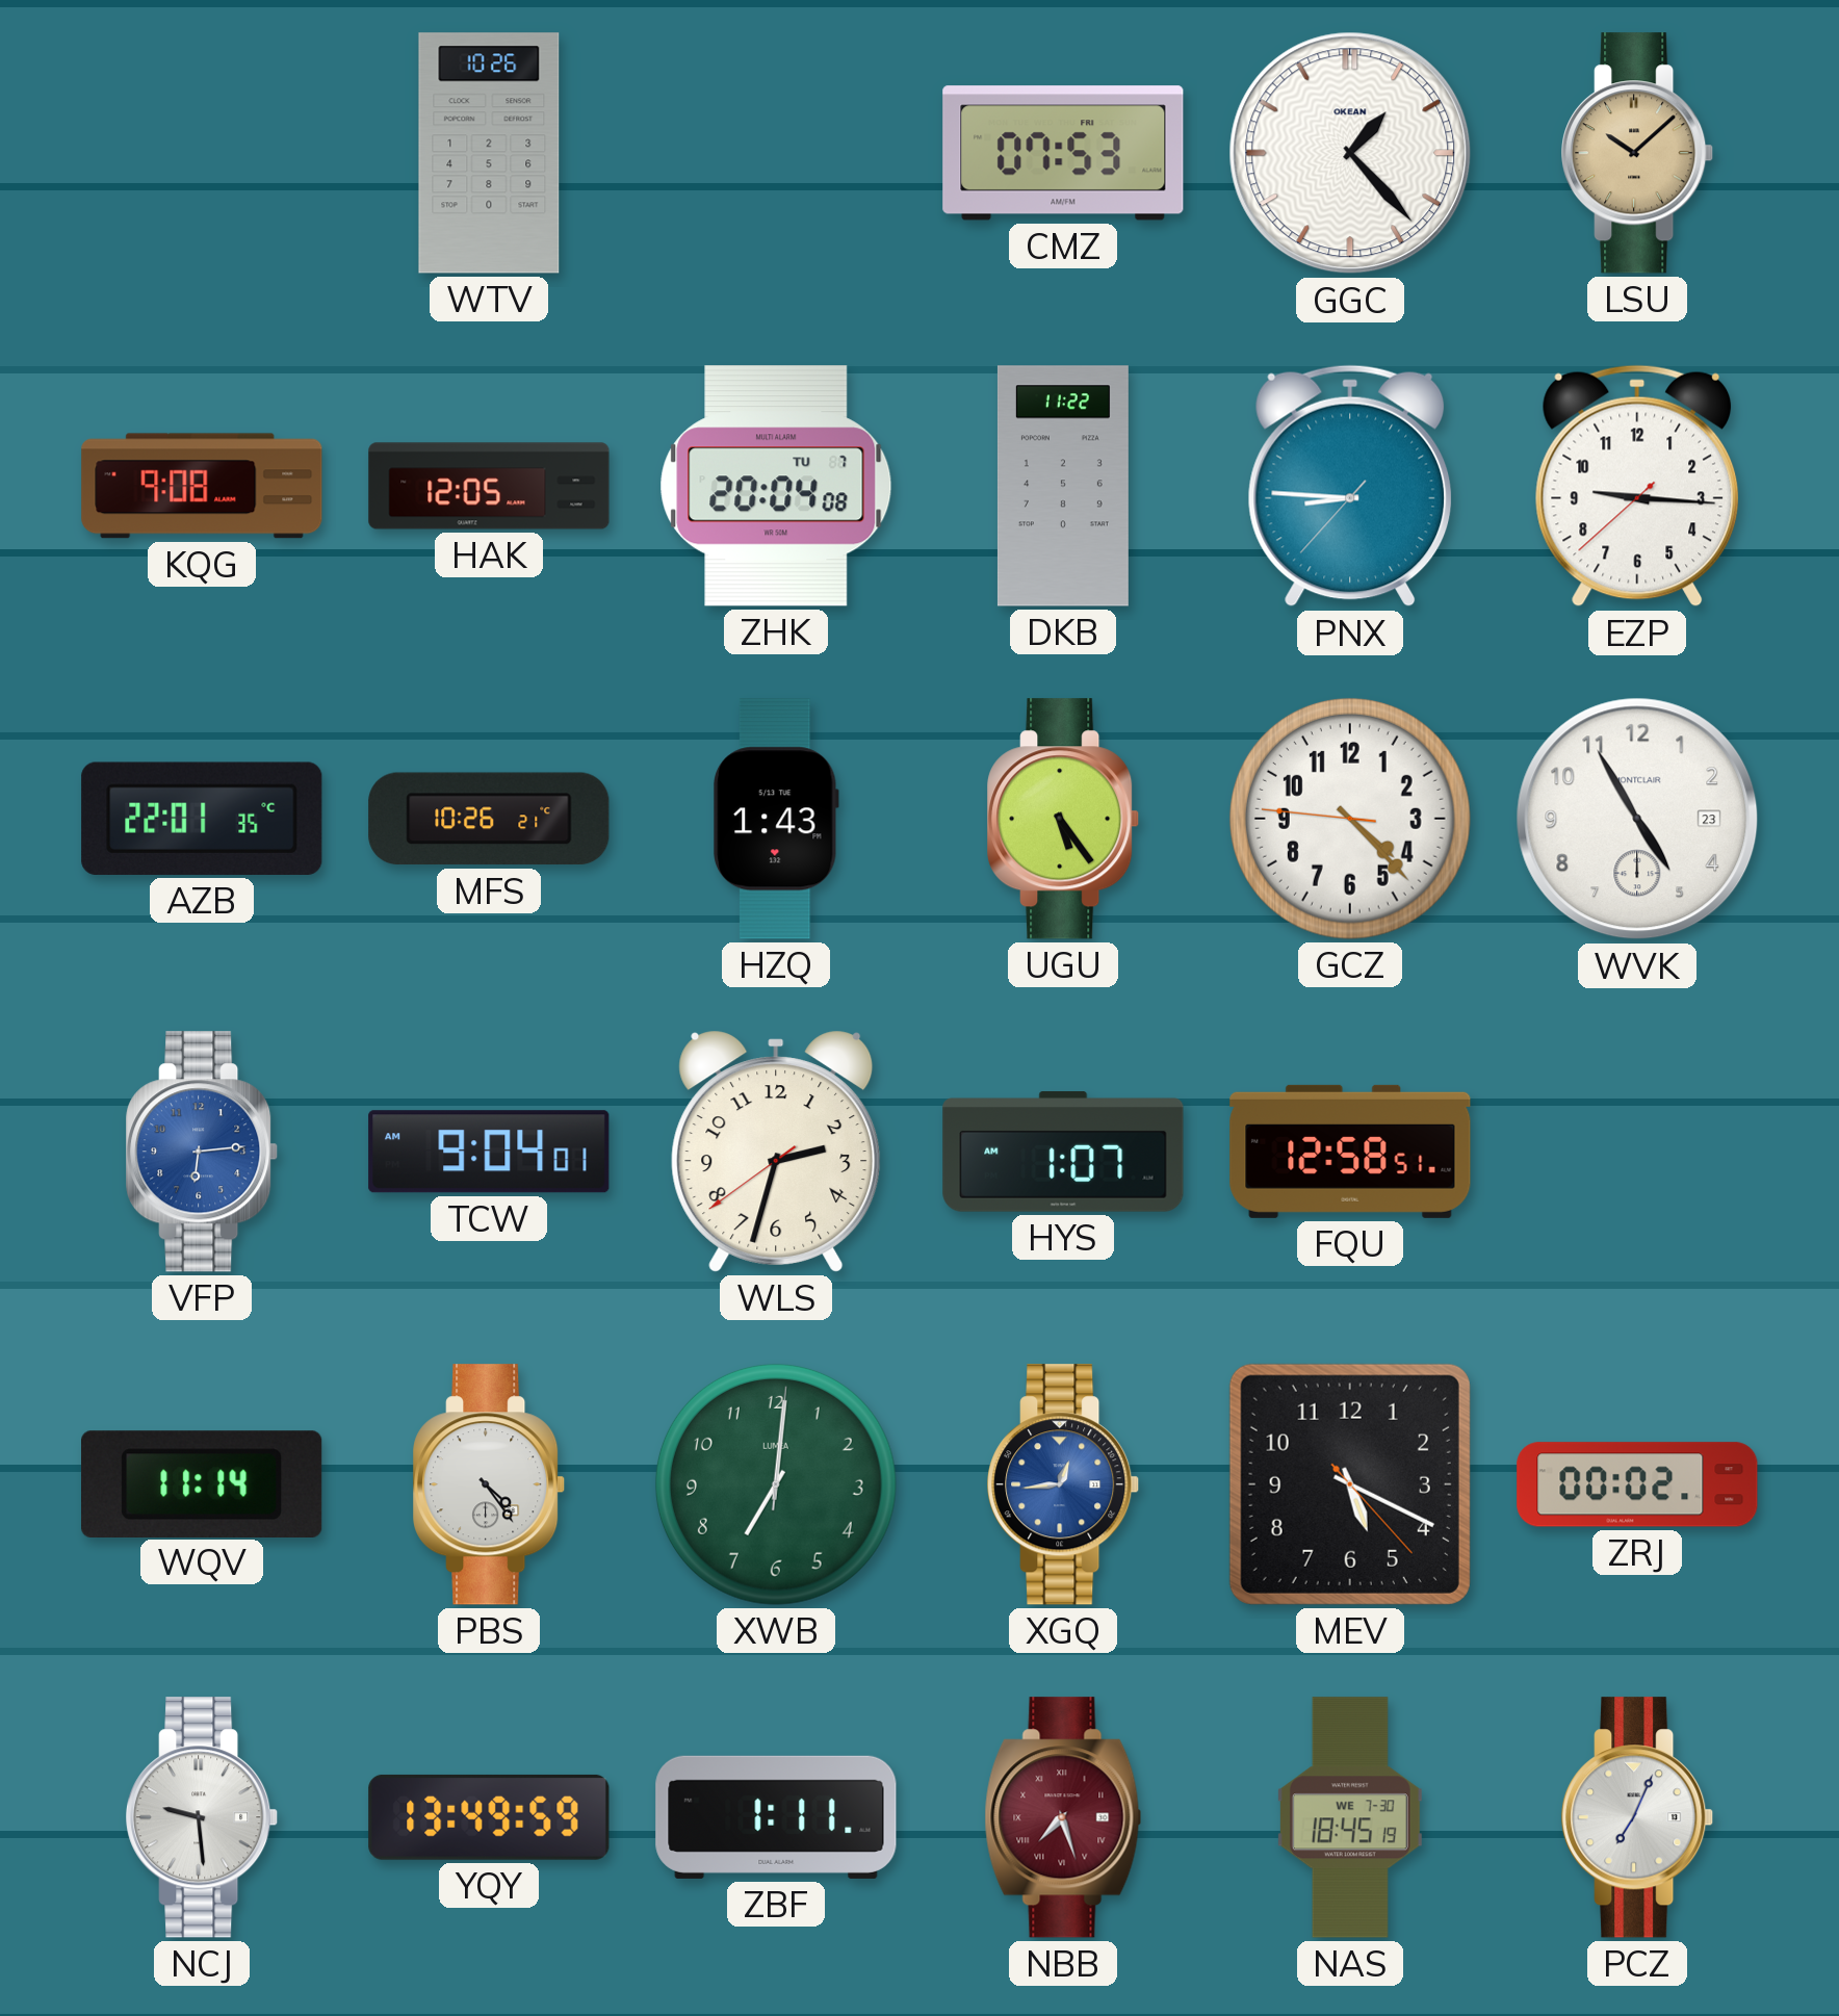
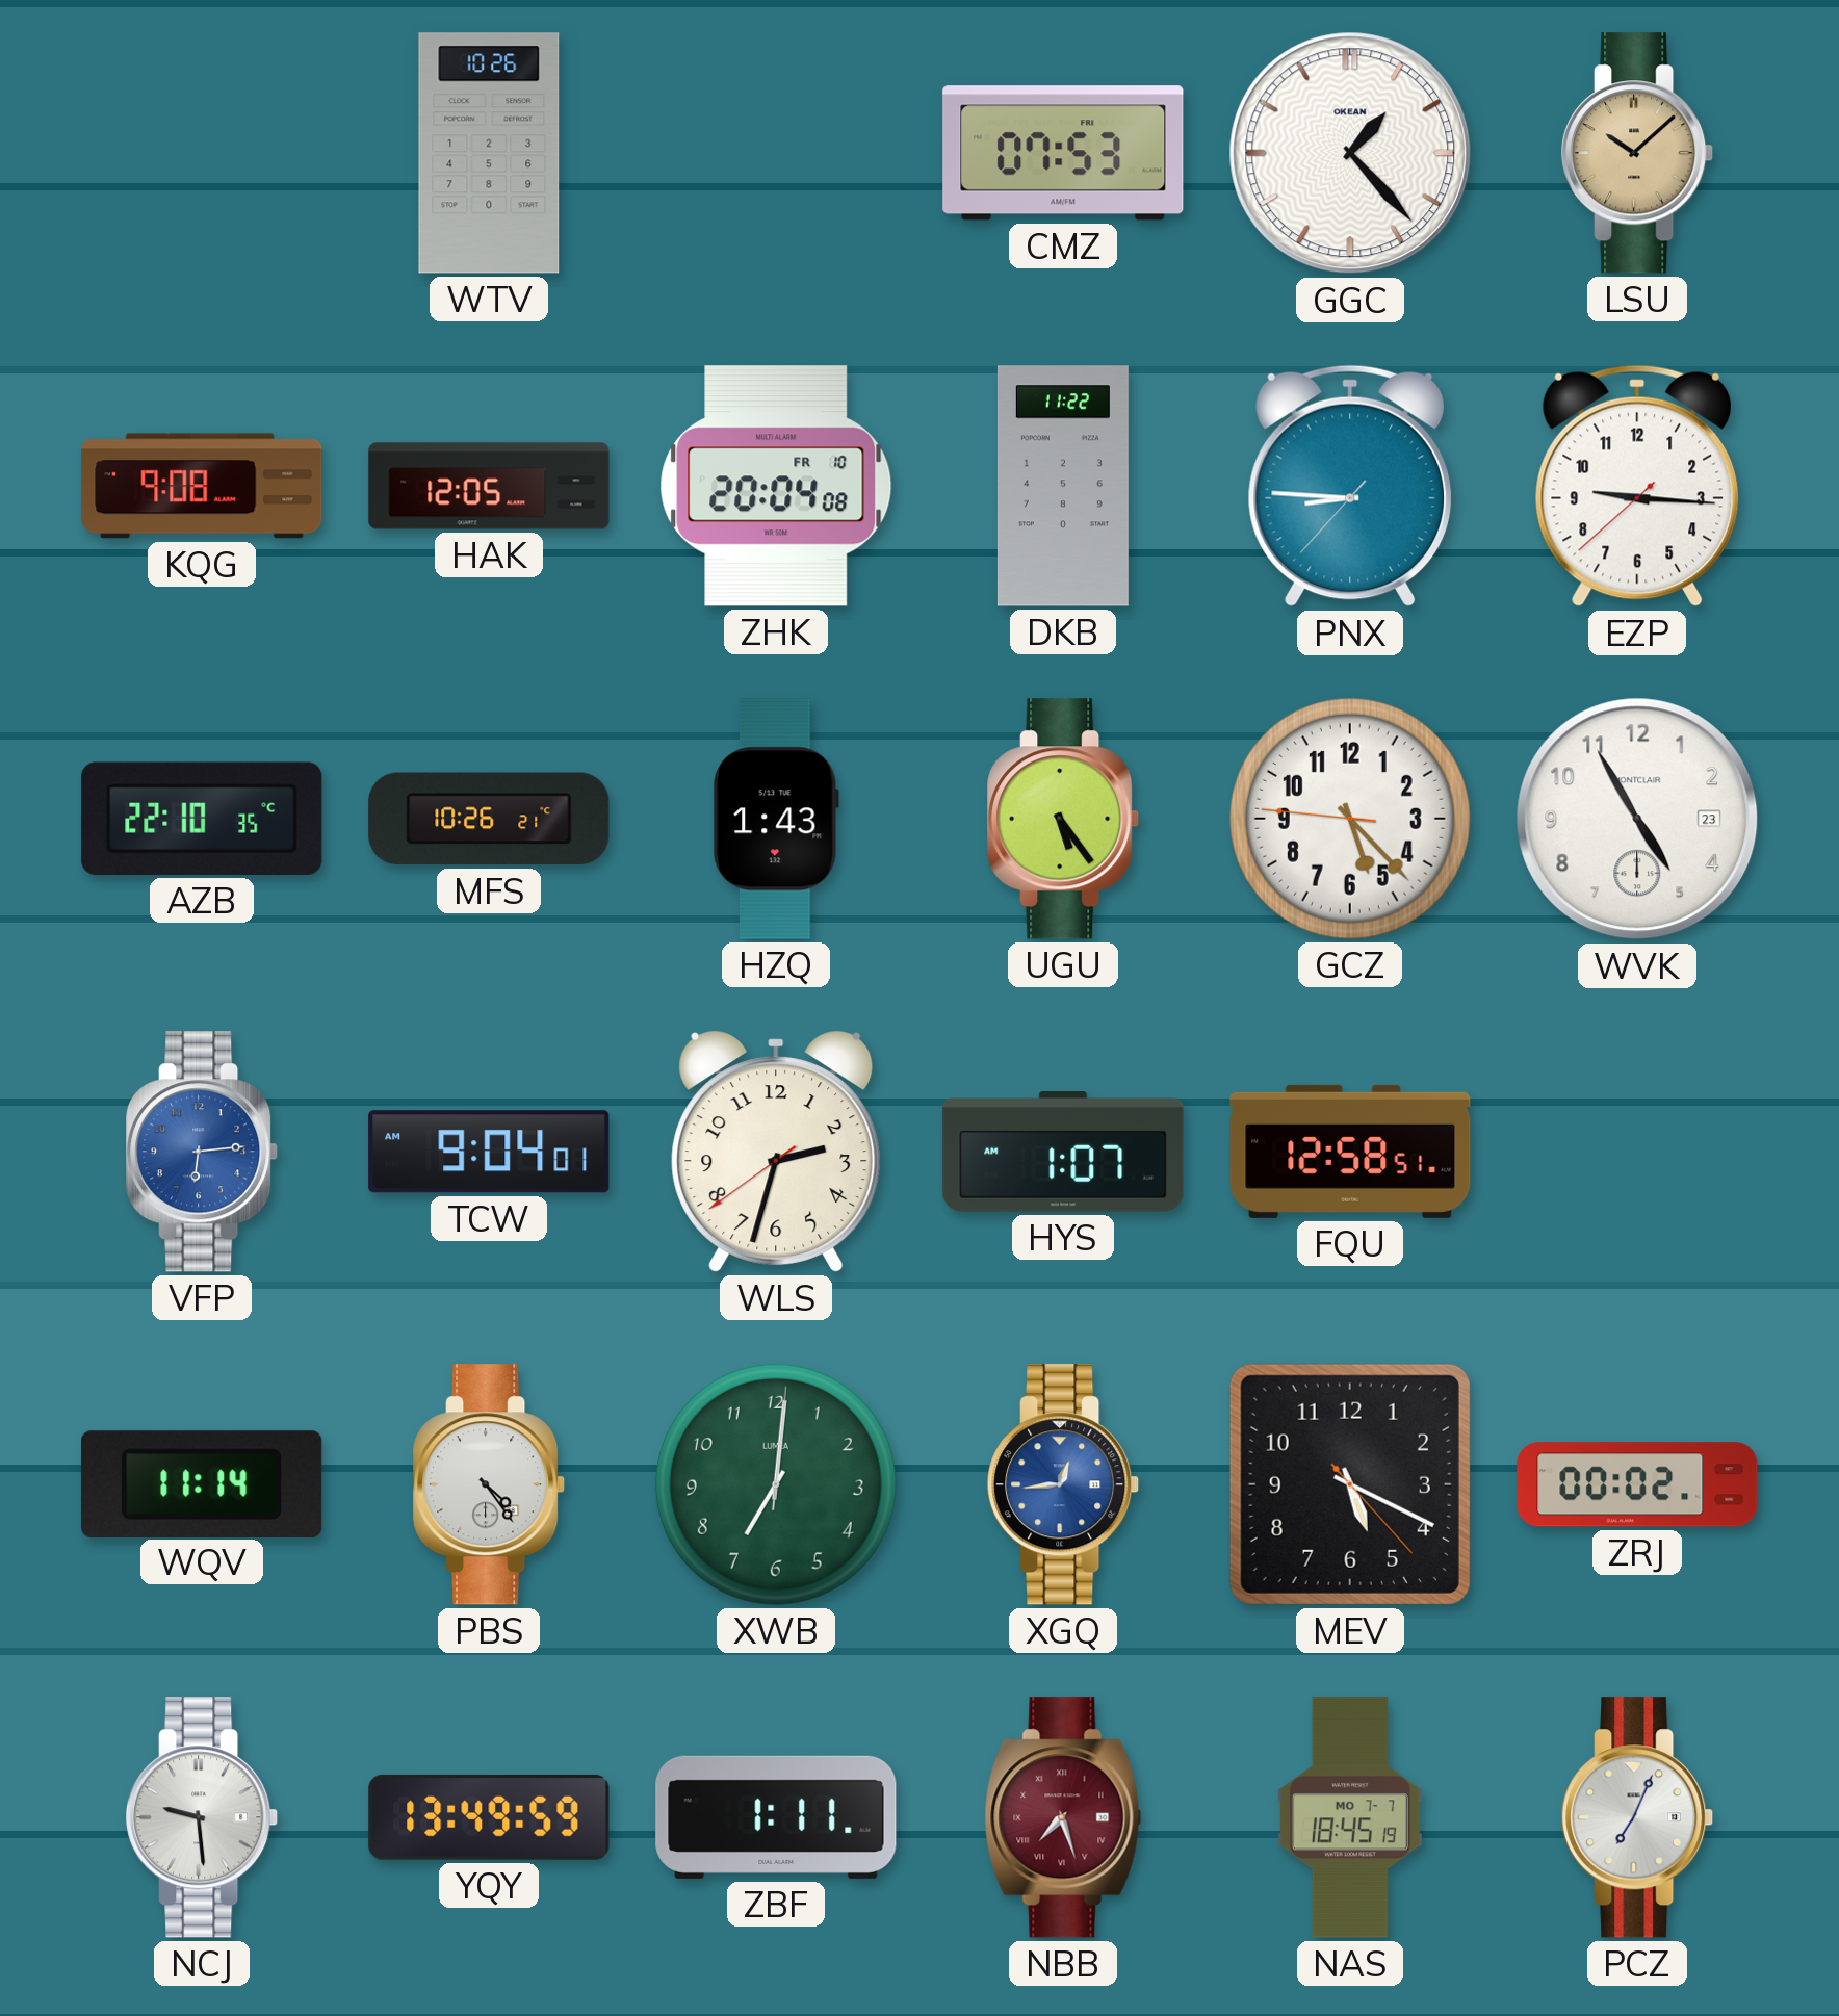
ZHK date: TU 7 -> FR 10 (776, 486)
AZB: 22:01 -> 22:10 (202, 819)
GCZ: 4:22 -> 5:22 (1350, 819)
NAS date: WE 7-30 -> MO 7-7 (1350, 1817)
